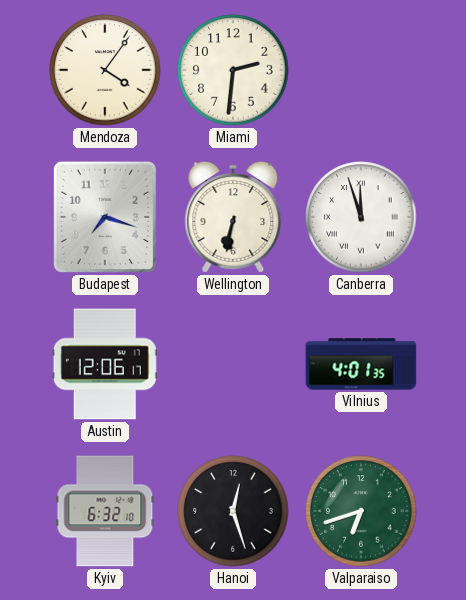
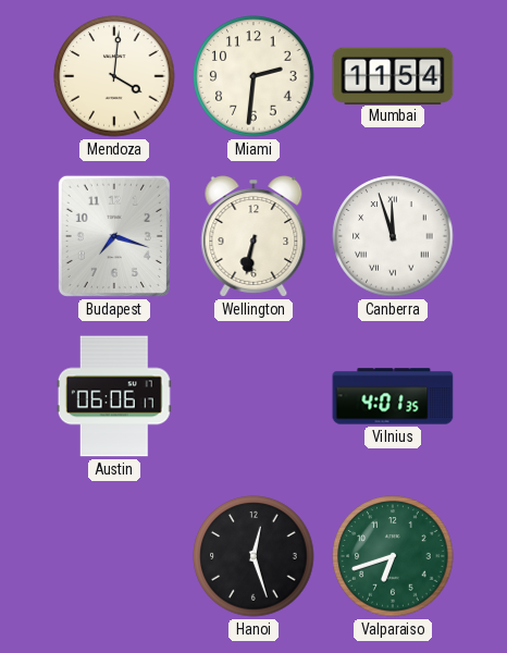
Mendoza: 4:06 -> 4:01 (114, 76)
Mumbai: none -> 11:54 (393, 75)
Austin: 12:06 -> 06:06 (114, 396)
Kyiv: 6:32 -> none (105, 511)
